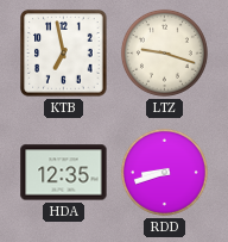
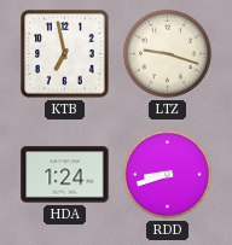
HDA: 12:35 -> 1:24 (65, 175)
